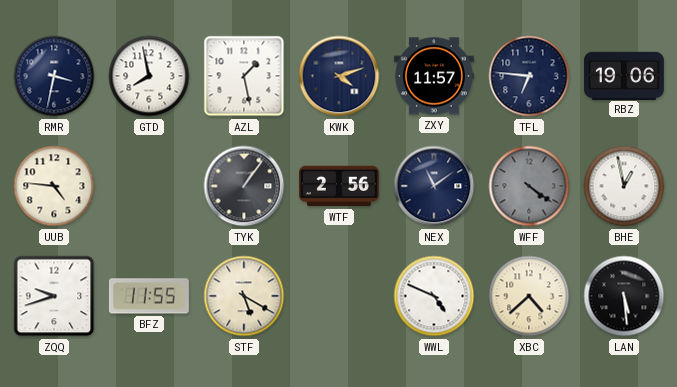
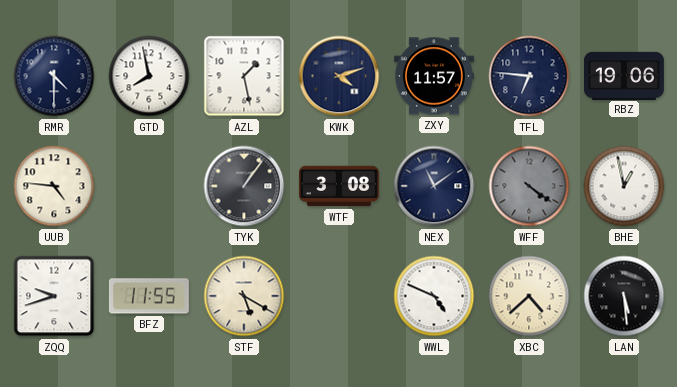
RMR: 3:32 -> 4:30 (54, 76)
WTF: 2:56 -> 3:08 (339, 186)
